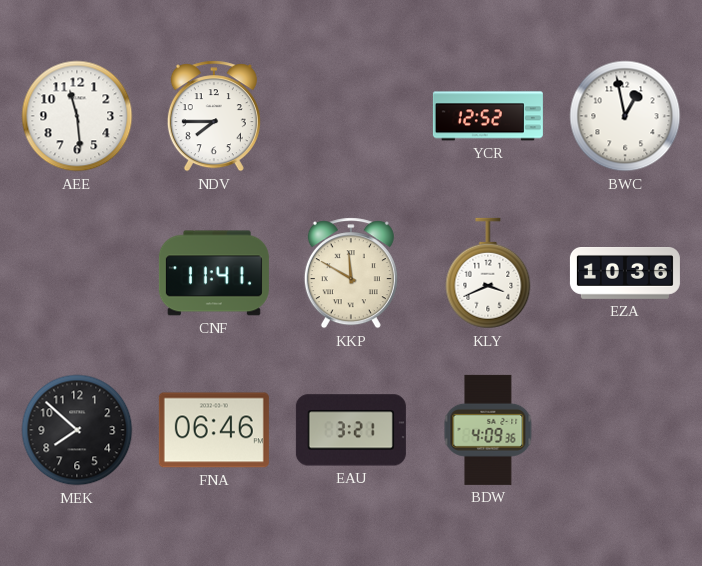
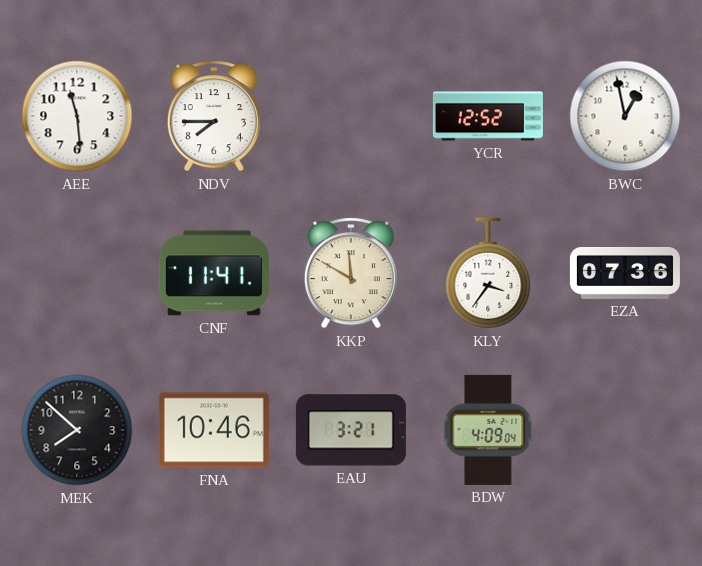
KLY: 3:41 -> 3:36 (488, 273)
EZA: 10:36 -> 07:36 (625, 274)
FNA: 06:46 -> 10:46 (214, 430)
BDW: 4:09:36 -> 4:09:04 (488, 430)
